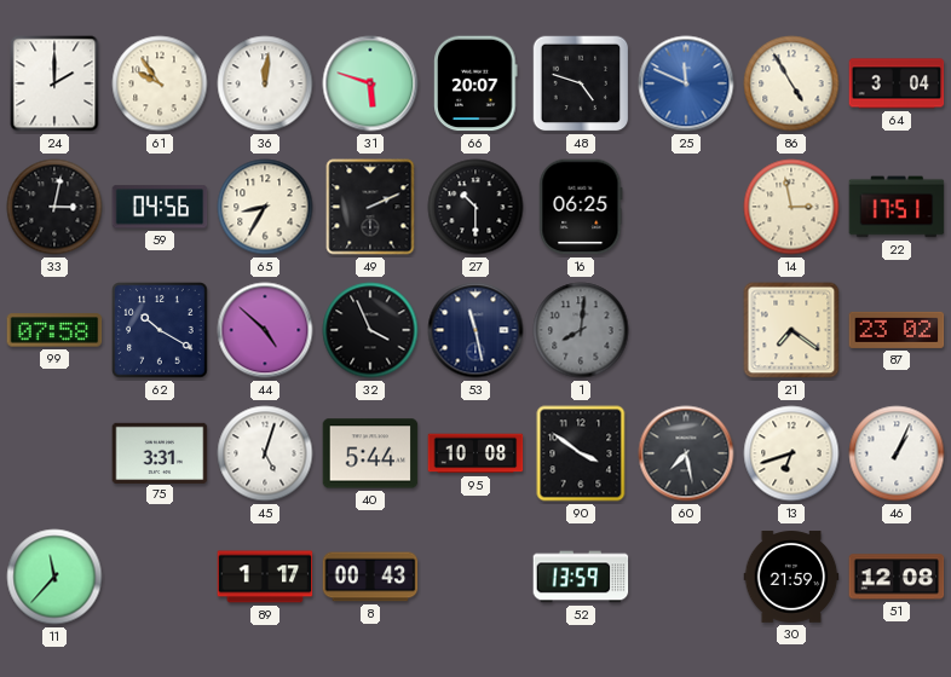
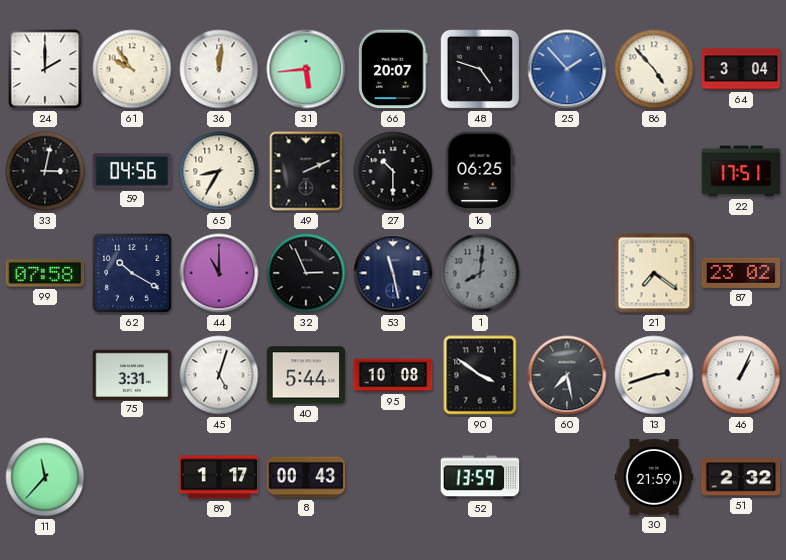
31: 5:48 -> 5:44 (306, 69)
25: 11:49 -> 1:53 (567, 69)
86: 4:55 -> 4:53 (654, 69)
14: 2:58 -> none (791, 207)
44: 4:52 -> 11:00 (219, 273)
32: 3:56 -> 2:56 (306, 273)
13: 6:42 -> 2:42 (654, 375)
51: 12:08 -> 2:32 (741, 477)
